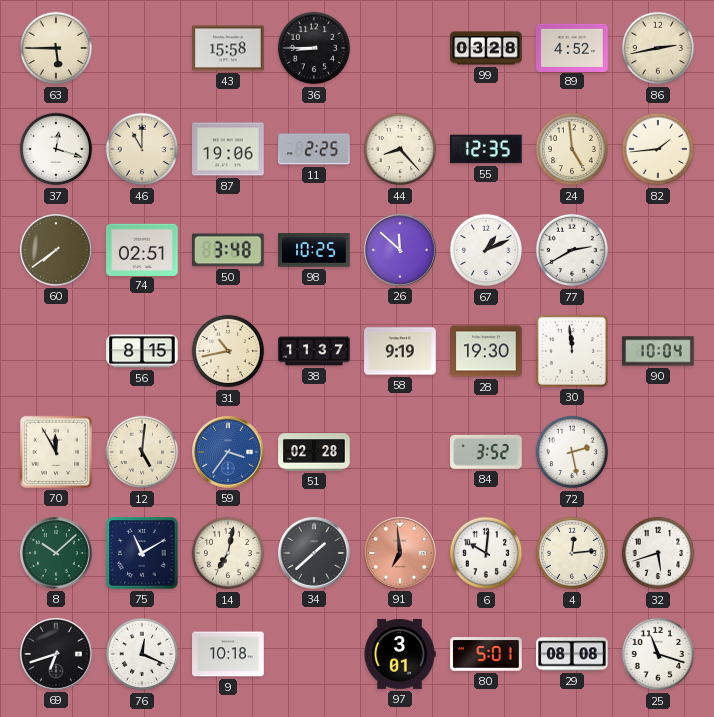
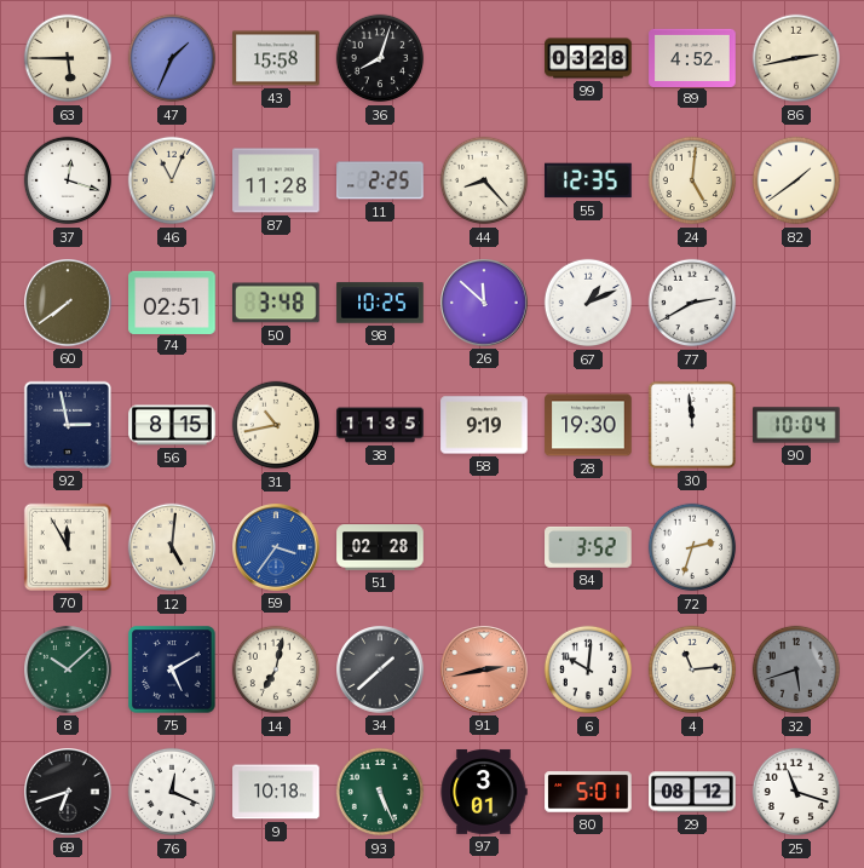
47: none -> 1:34 (172, 58)
36: 8:45 -> 8:03 (380, 58)
46: 11:00 -> 11:04 (172, 180)
87: 19:06 -> 11:28 (276, 180)
24: 4:59 -> 5:01 (692, 180)
82: 1:44 -> 1:39 (796, 180)
92: none -> 2:58 (68, 425)
38: 11:37 -> 11:35 (380, 425)
72: 2:28 -> 2:33 (692, 547)
75: 11:10 -> 5:10 (172, 669)
91: 6:59 -> 2:43 (485, 671)
4: 12:14 -> 11:14 (692, 669)
32 dial: white -> grey (796, 669)
93: none -> 5:26 (380, 792)
29: 08:08 -> 08:12 (692, 792)
